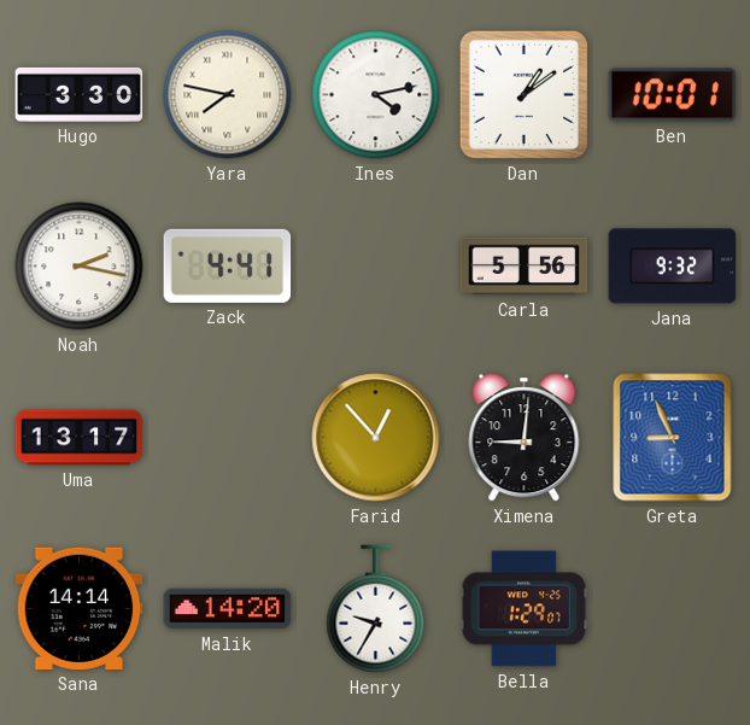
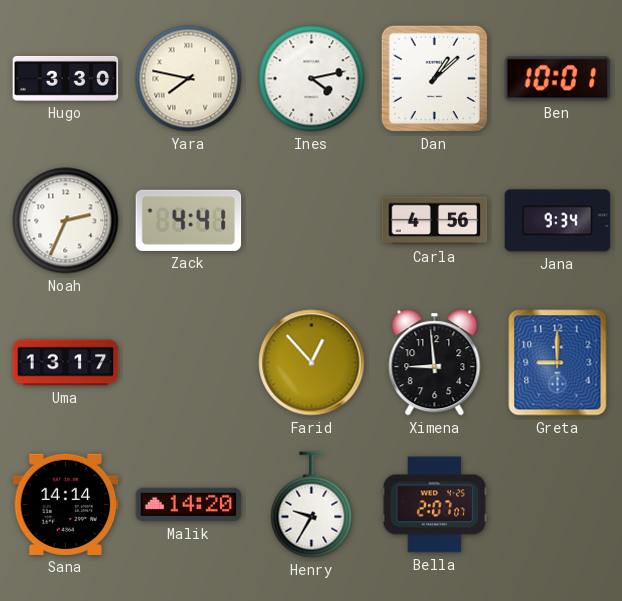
Dan: 1:09 -> 1:08 (434, 78)
Noah: 2:17 -> 2:34 (66, 221)
Carla: 5:56 -> 4:56 (435, 221)
Jana: 9:32 -> 9:34 (558, 221)
Ximena: 9:01 -> 8:59 (435, 363)
Greta: 8:56 -> 9:00 (558, 363)
Bella: 1:29 -> 2:07 (435, 505)
